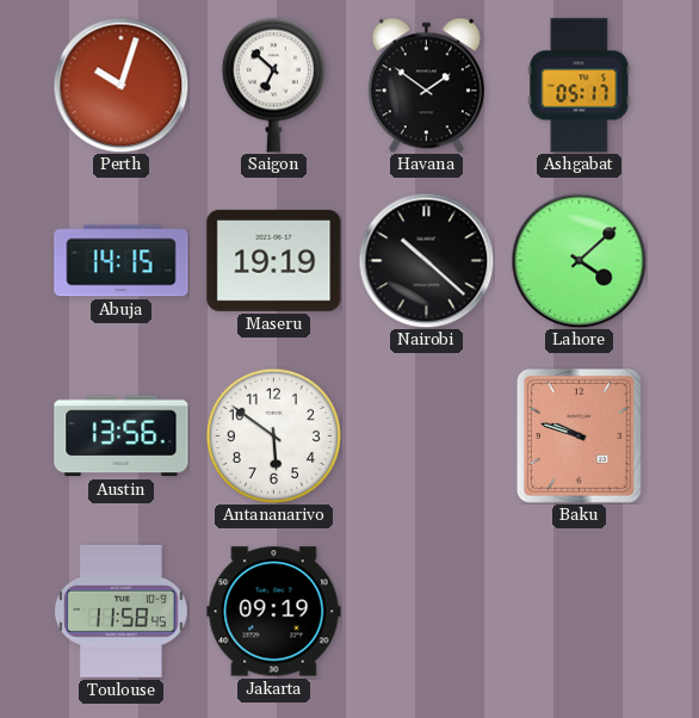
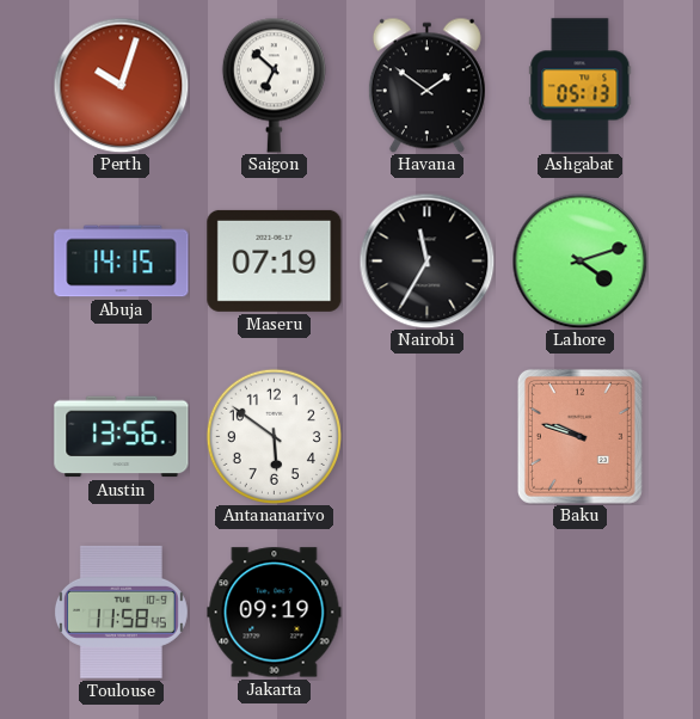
Ashgabat: 05:17 -> 05:13 (581, 86)
Maseru: 19:19 -> 07:19 (275, 260)
Nairobi: 10:22 -> 11:35 (426, 260)
Lahore: 4:08 -> 4:12 (579, 260)
